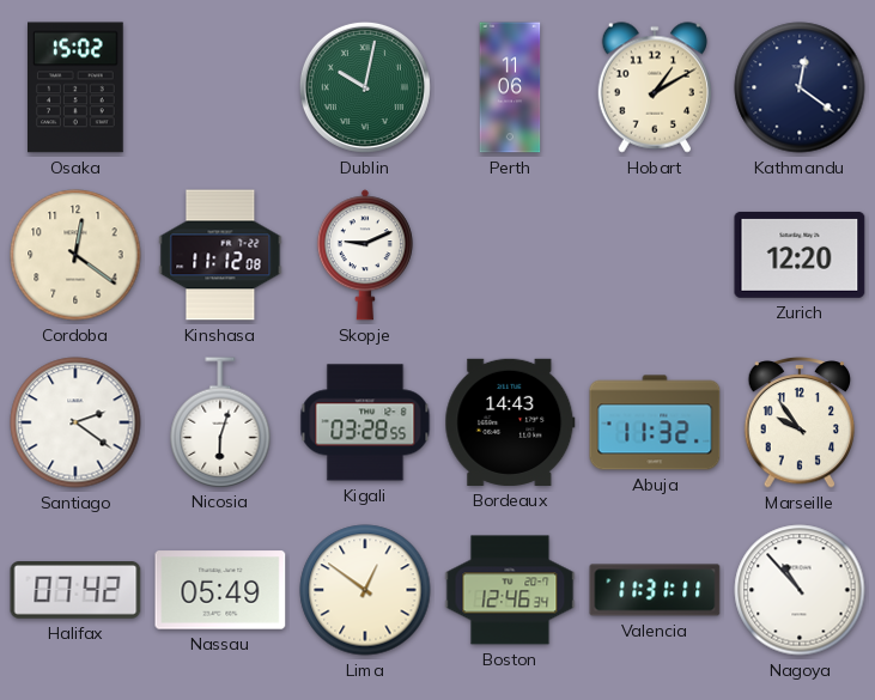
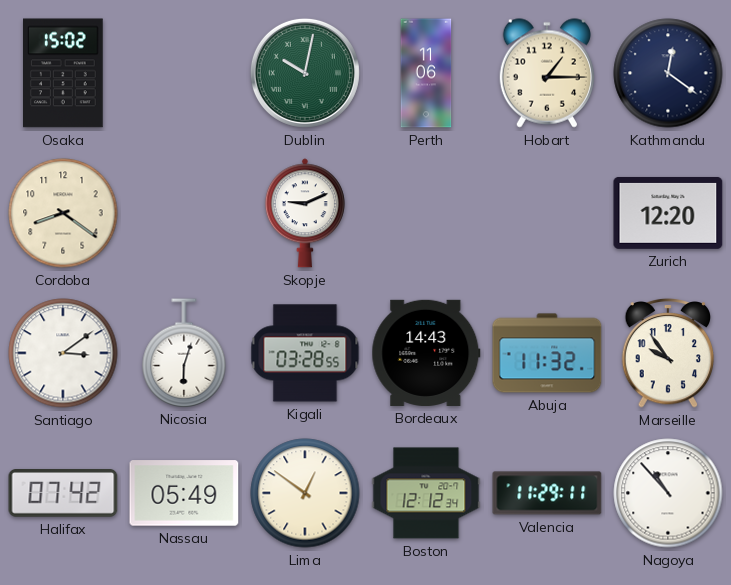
Hobart: 1:10 -> 1:15 (546, 73)
Cordoba: 12:21 -> 8:21 (63, 213)
Kinshasa: 11:12 -> none (220, 255)
Santiago: 2:21 -> 3:09 (63, 353)
Boston: 12:46 -> 12:12 (426, 493)
Valencia: 11:31 -> 11:29 (547, 493)
